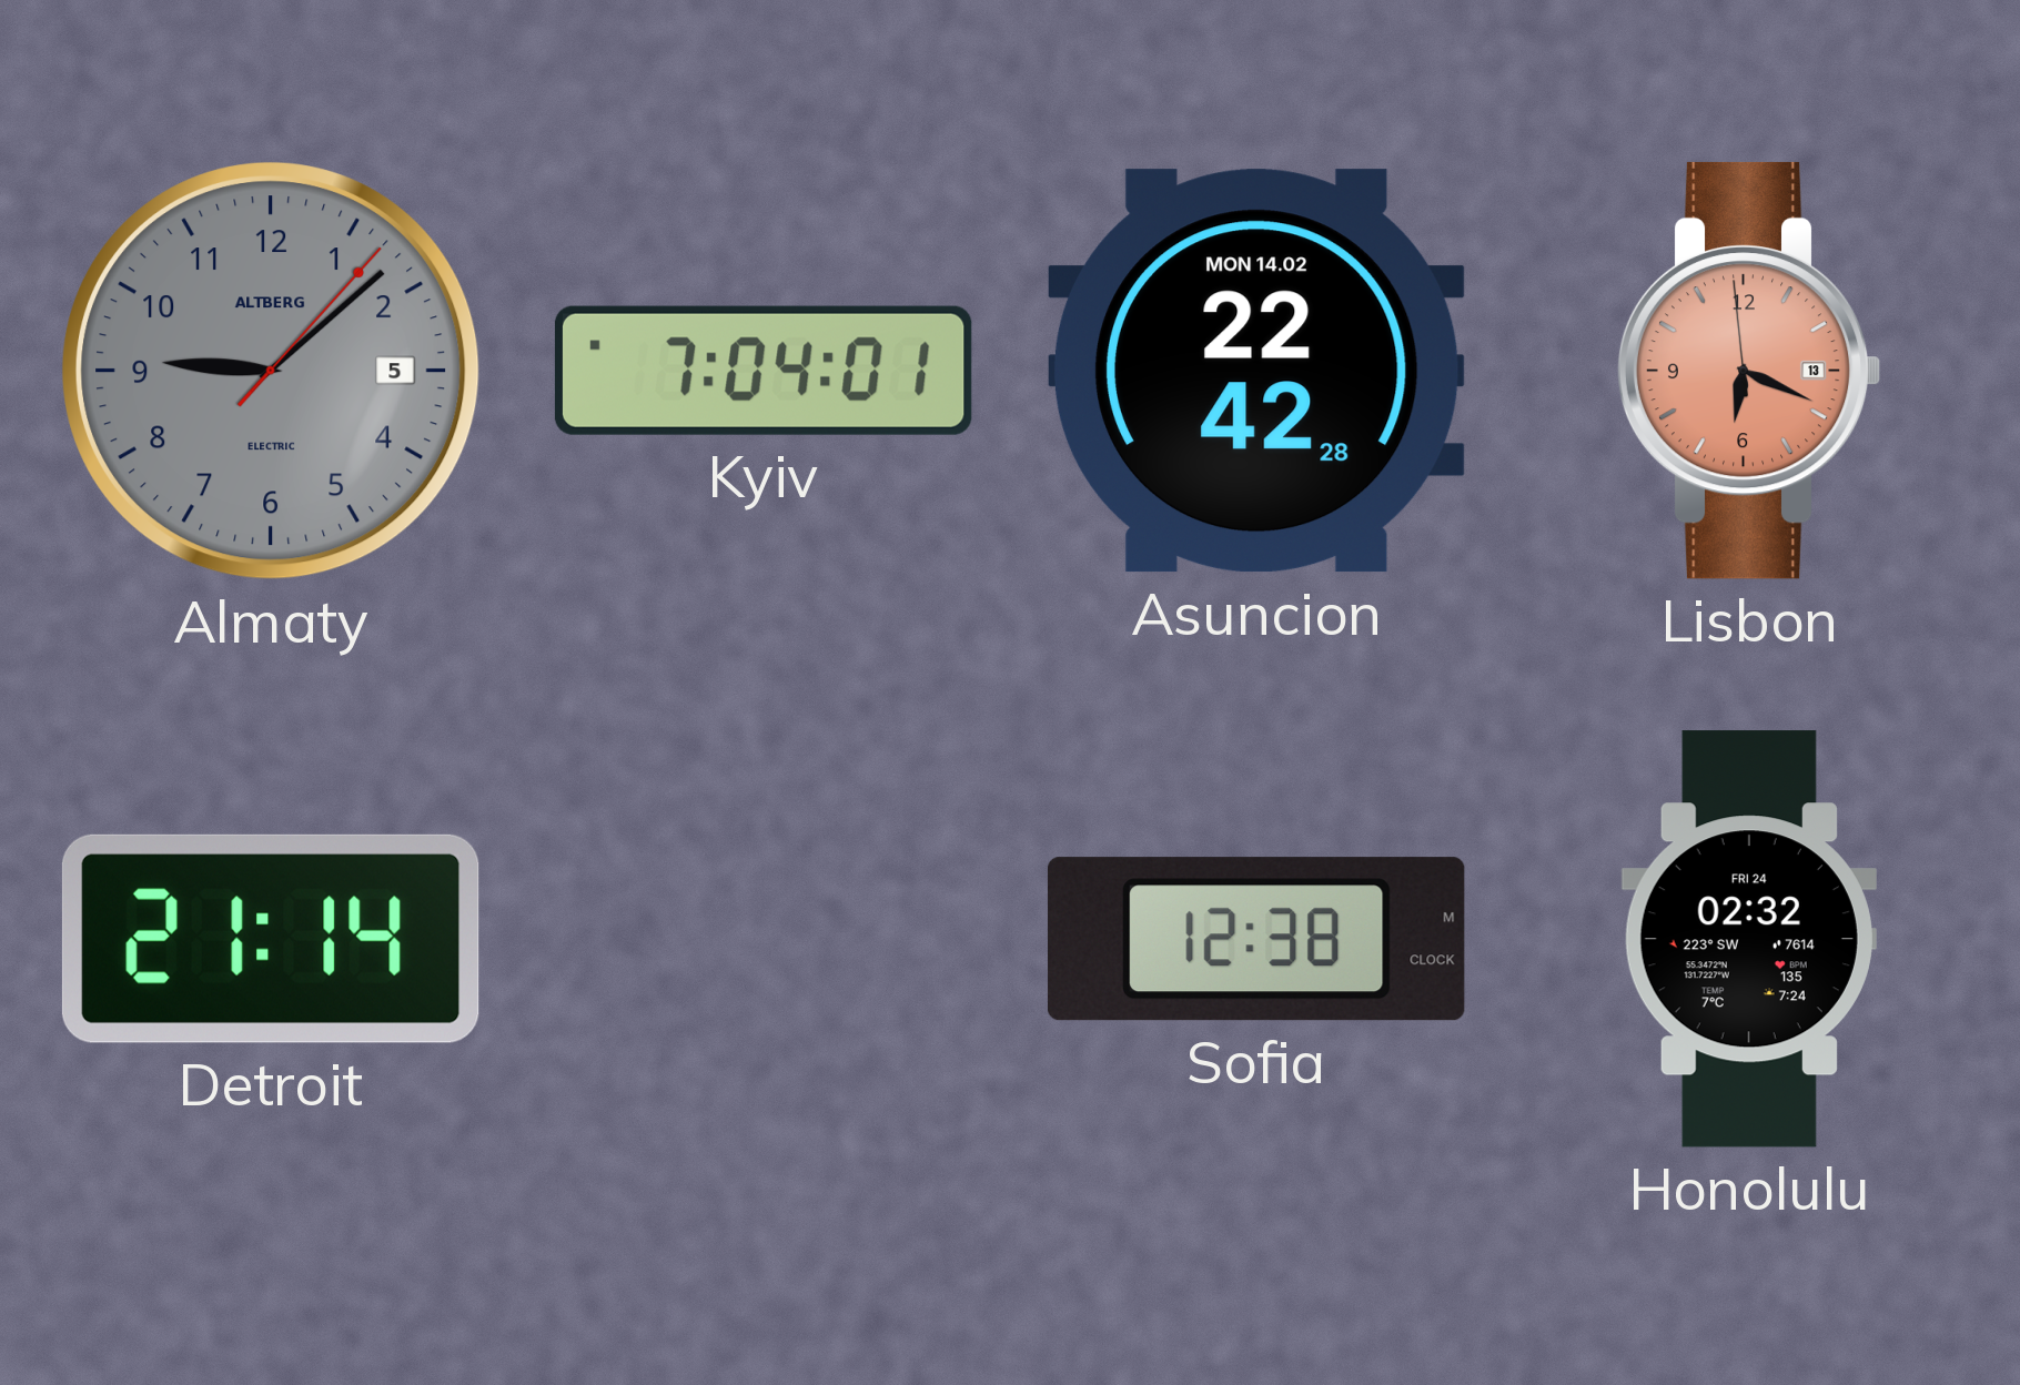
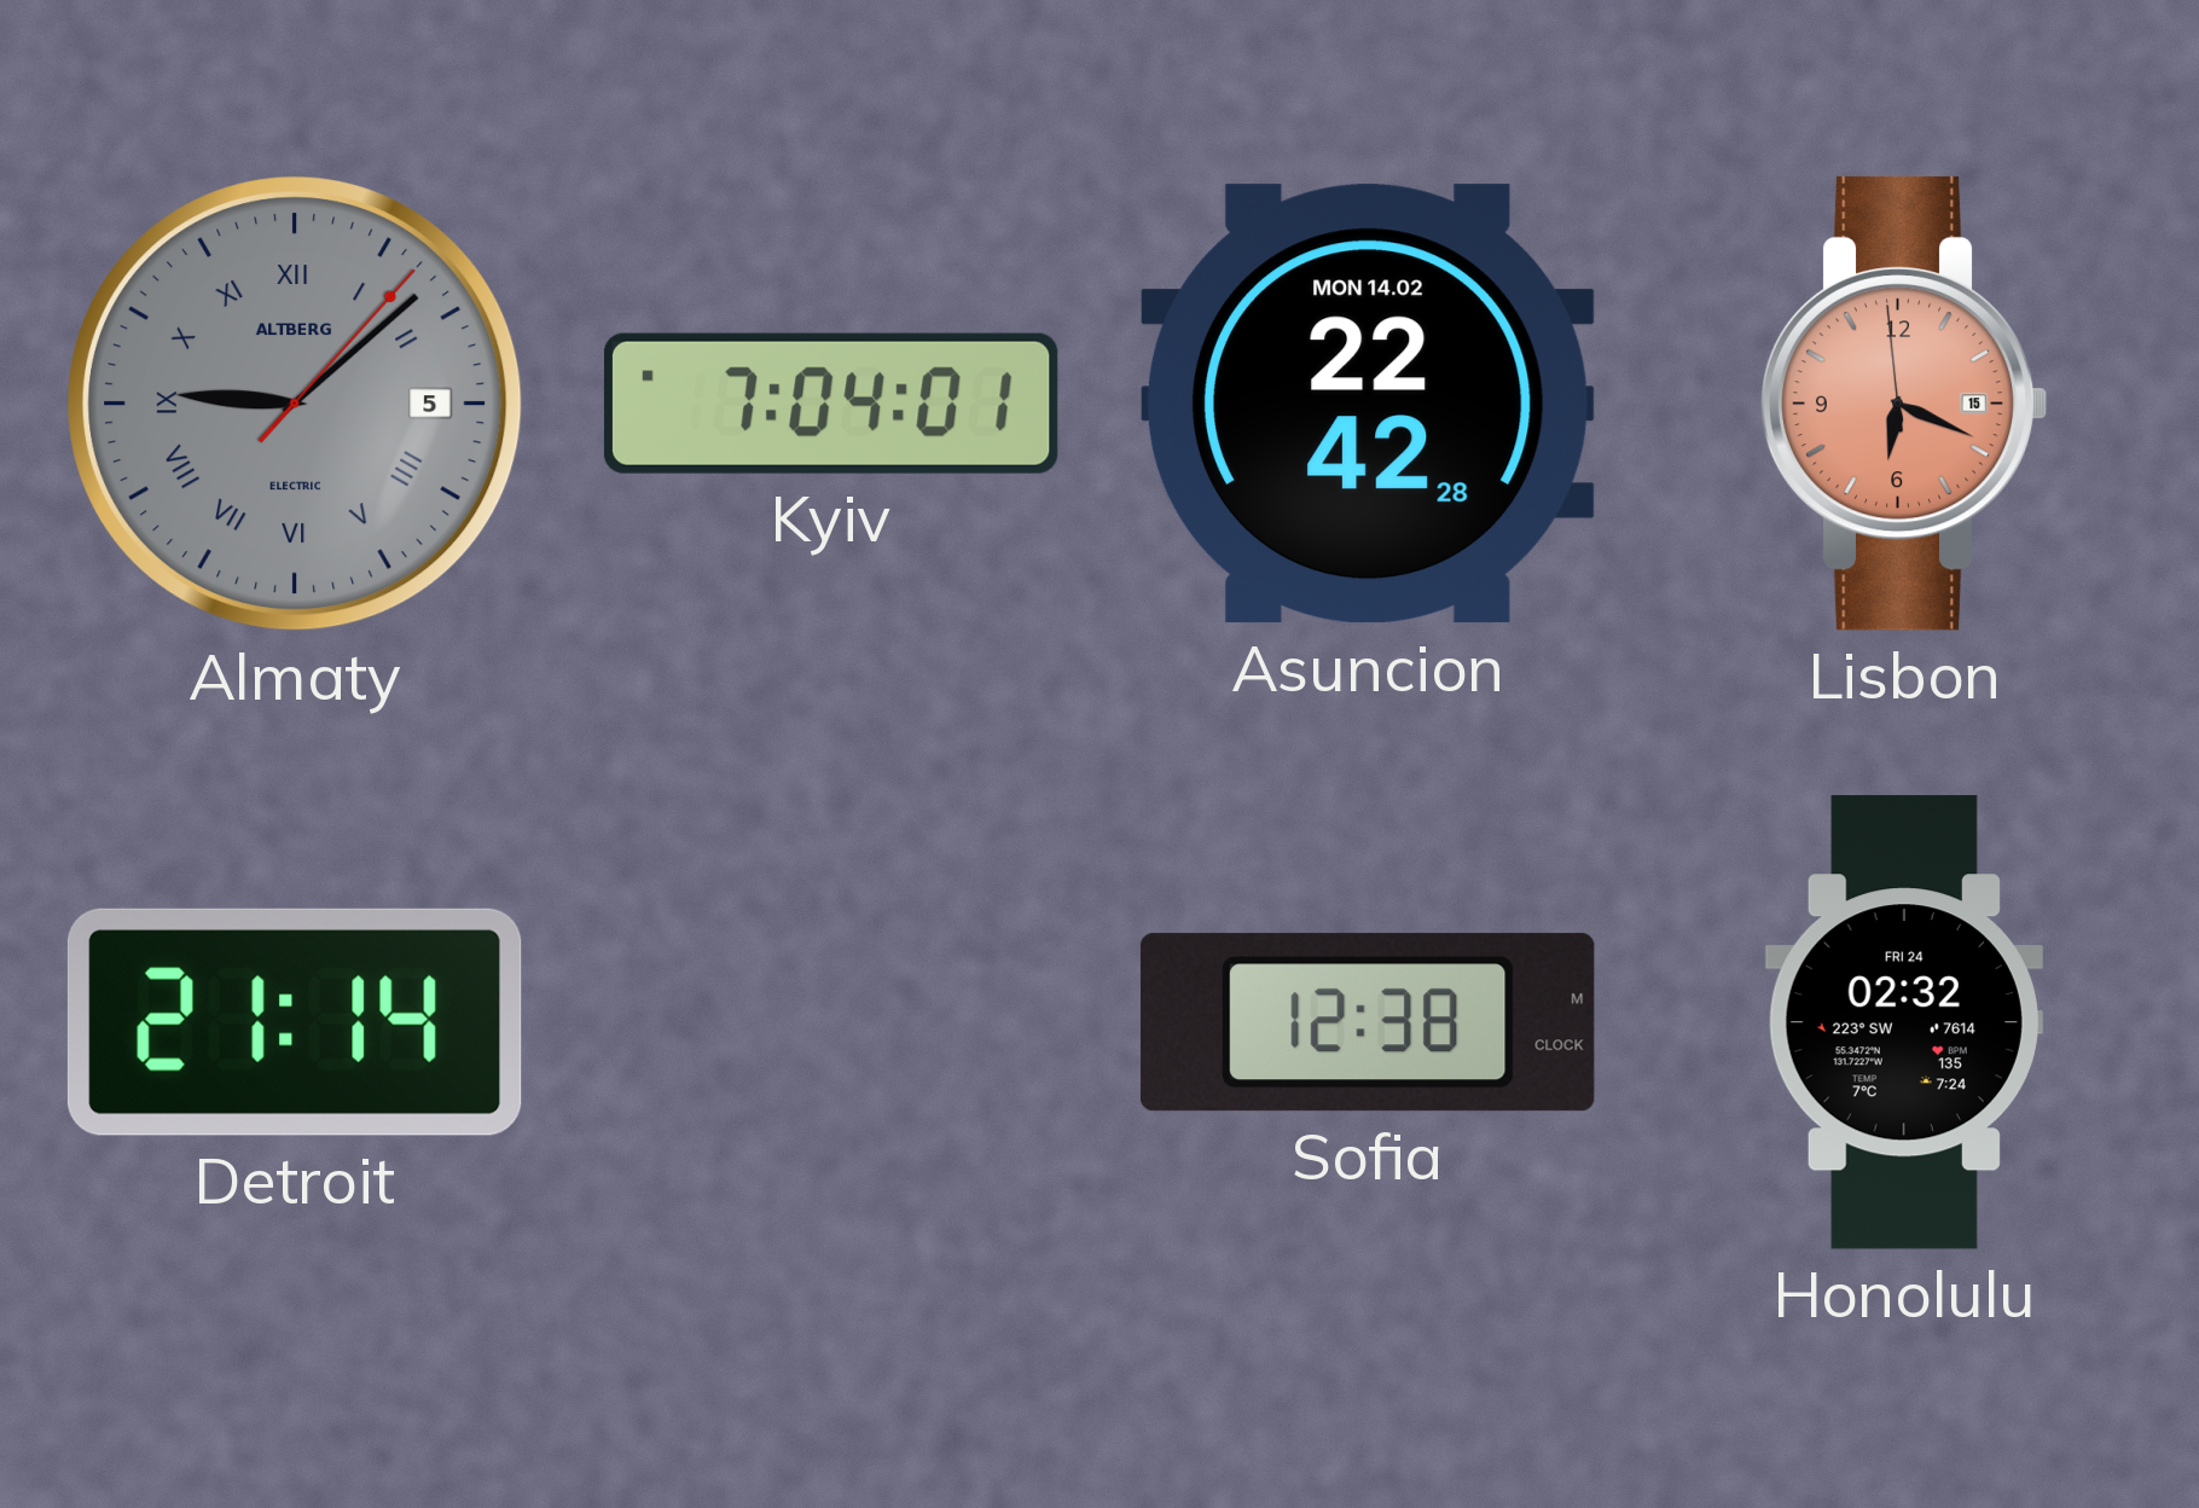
Almaty numerals: Arabic -> Roman (295, 404)
Lisbon date: 13 -> 15 (1904, 404)
